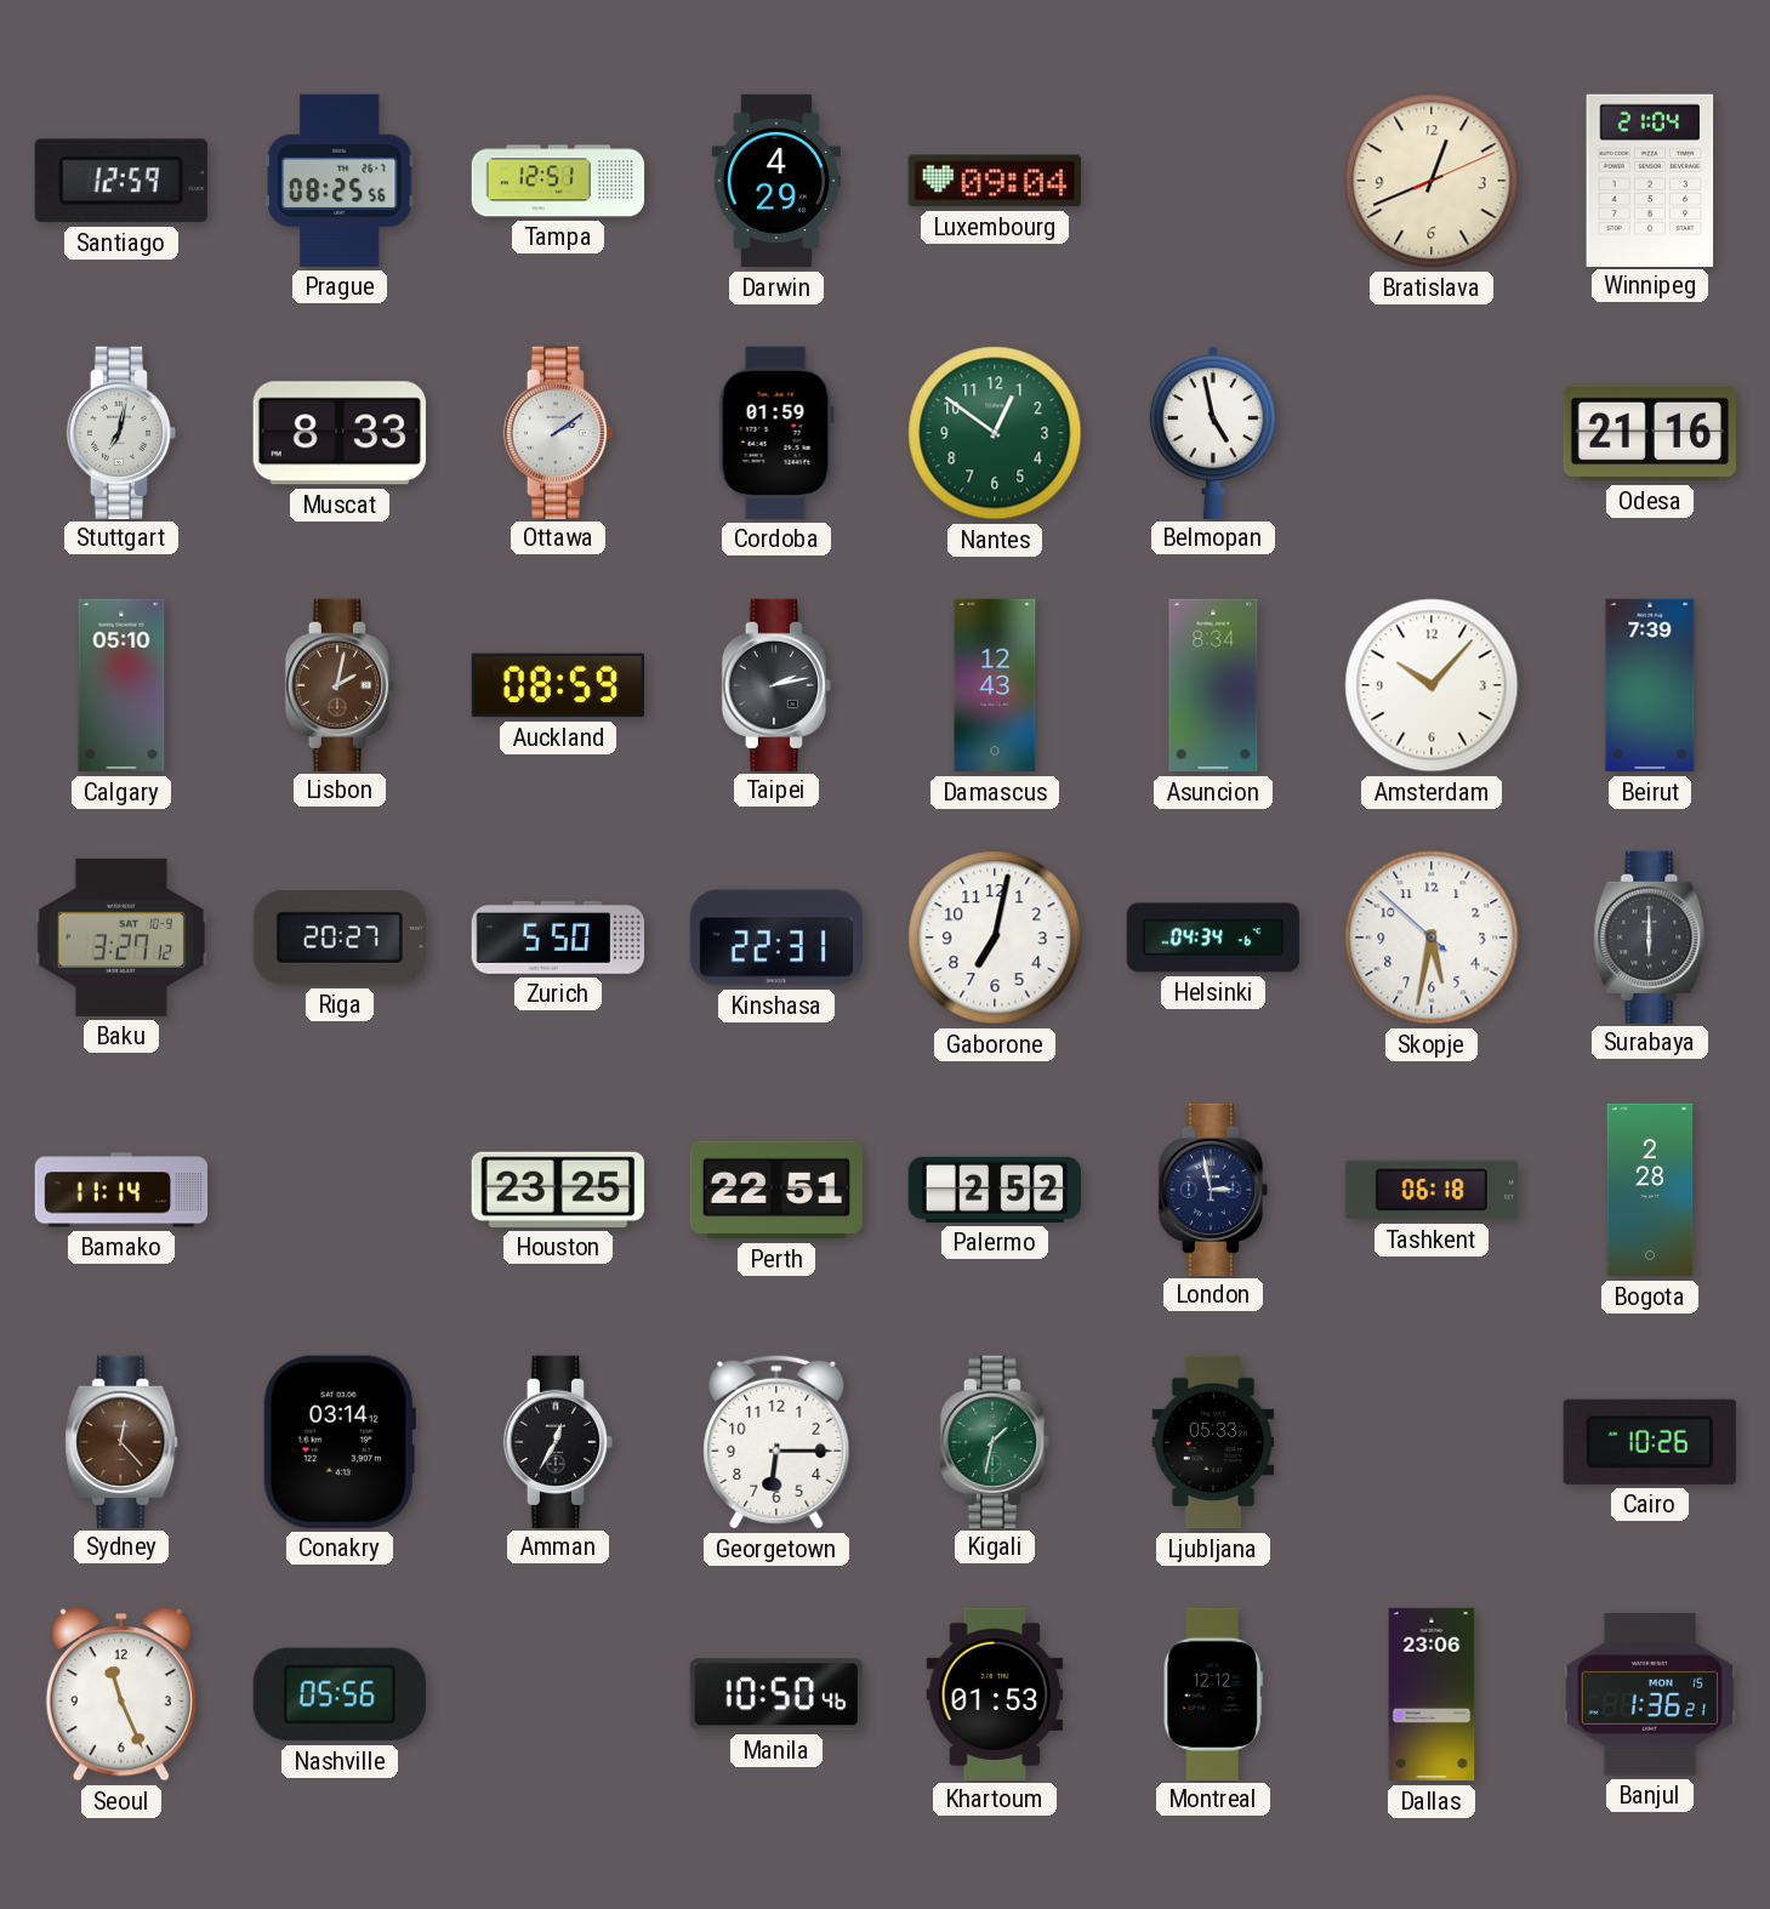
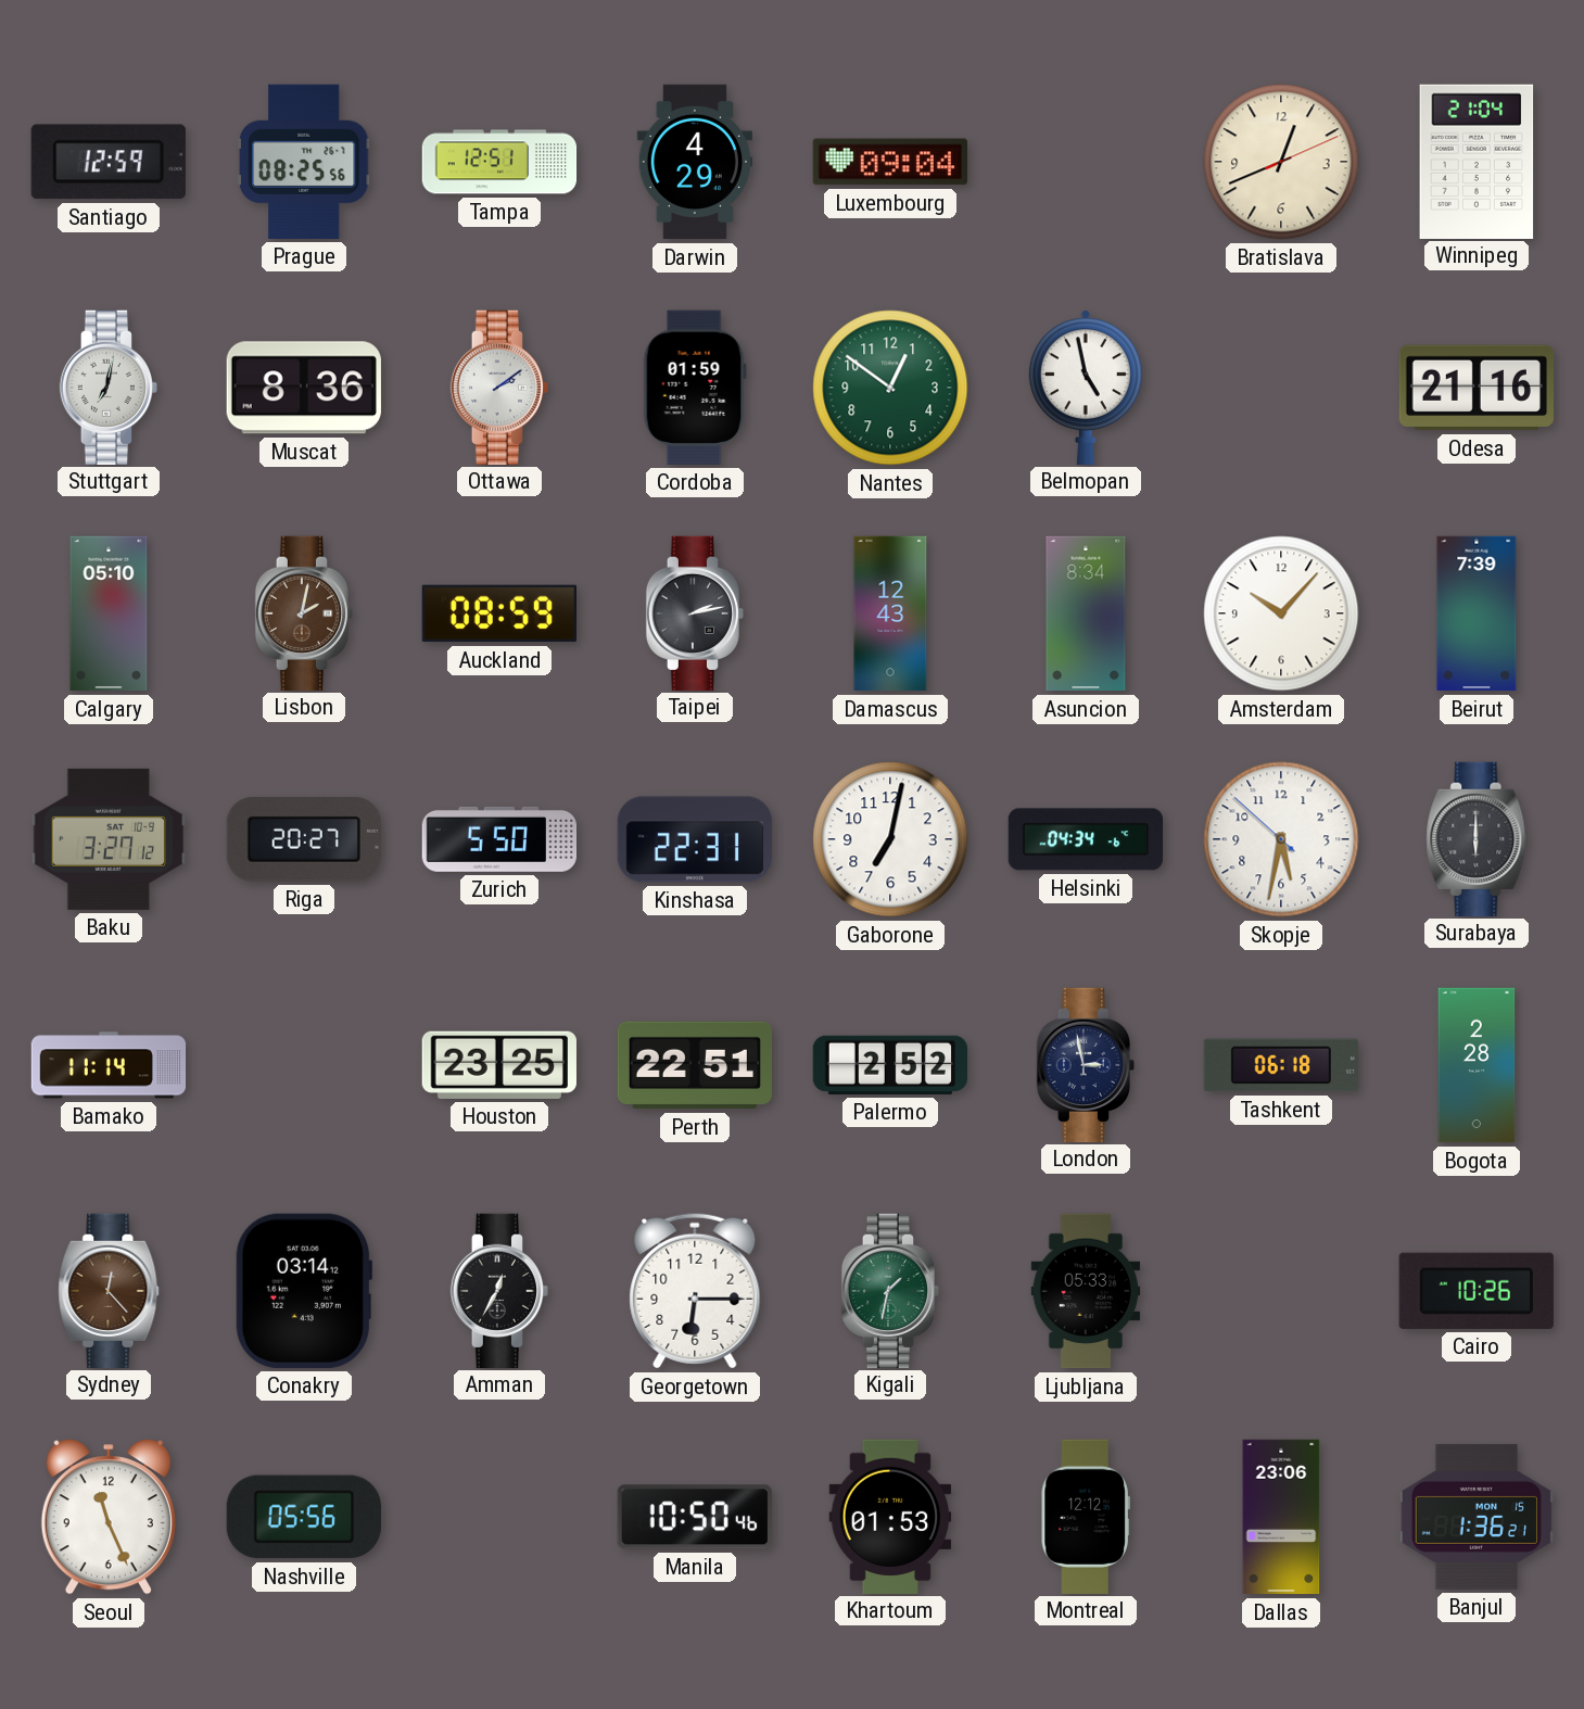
Muscat: 8:33 -> 8:36 (304, 388)
